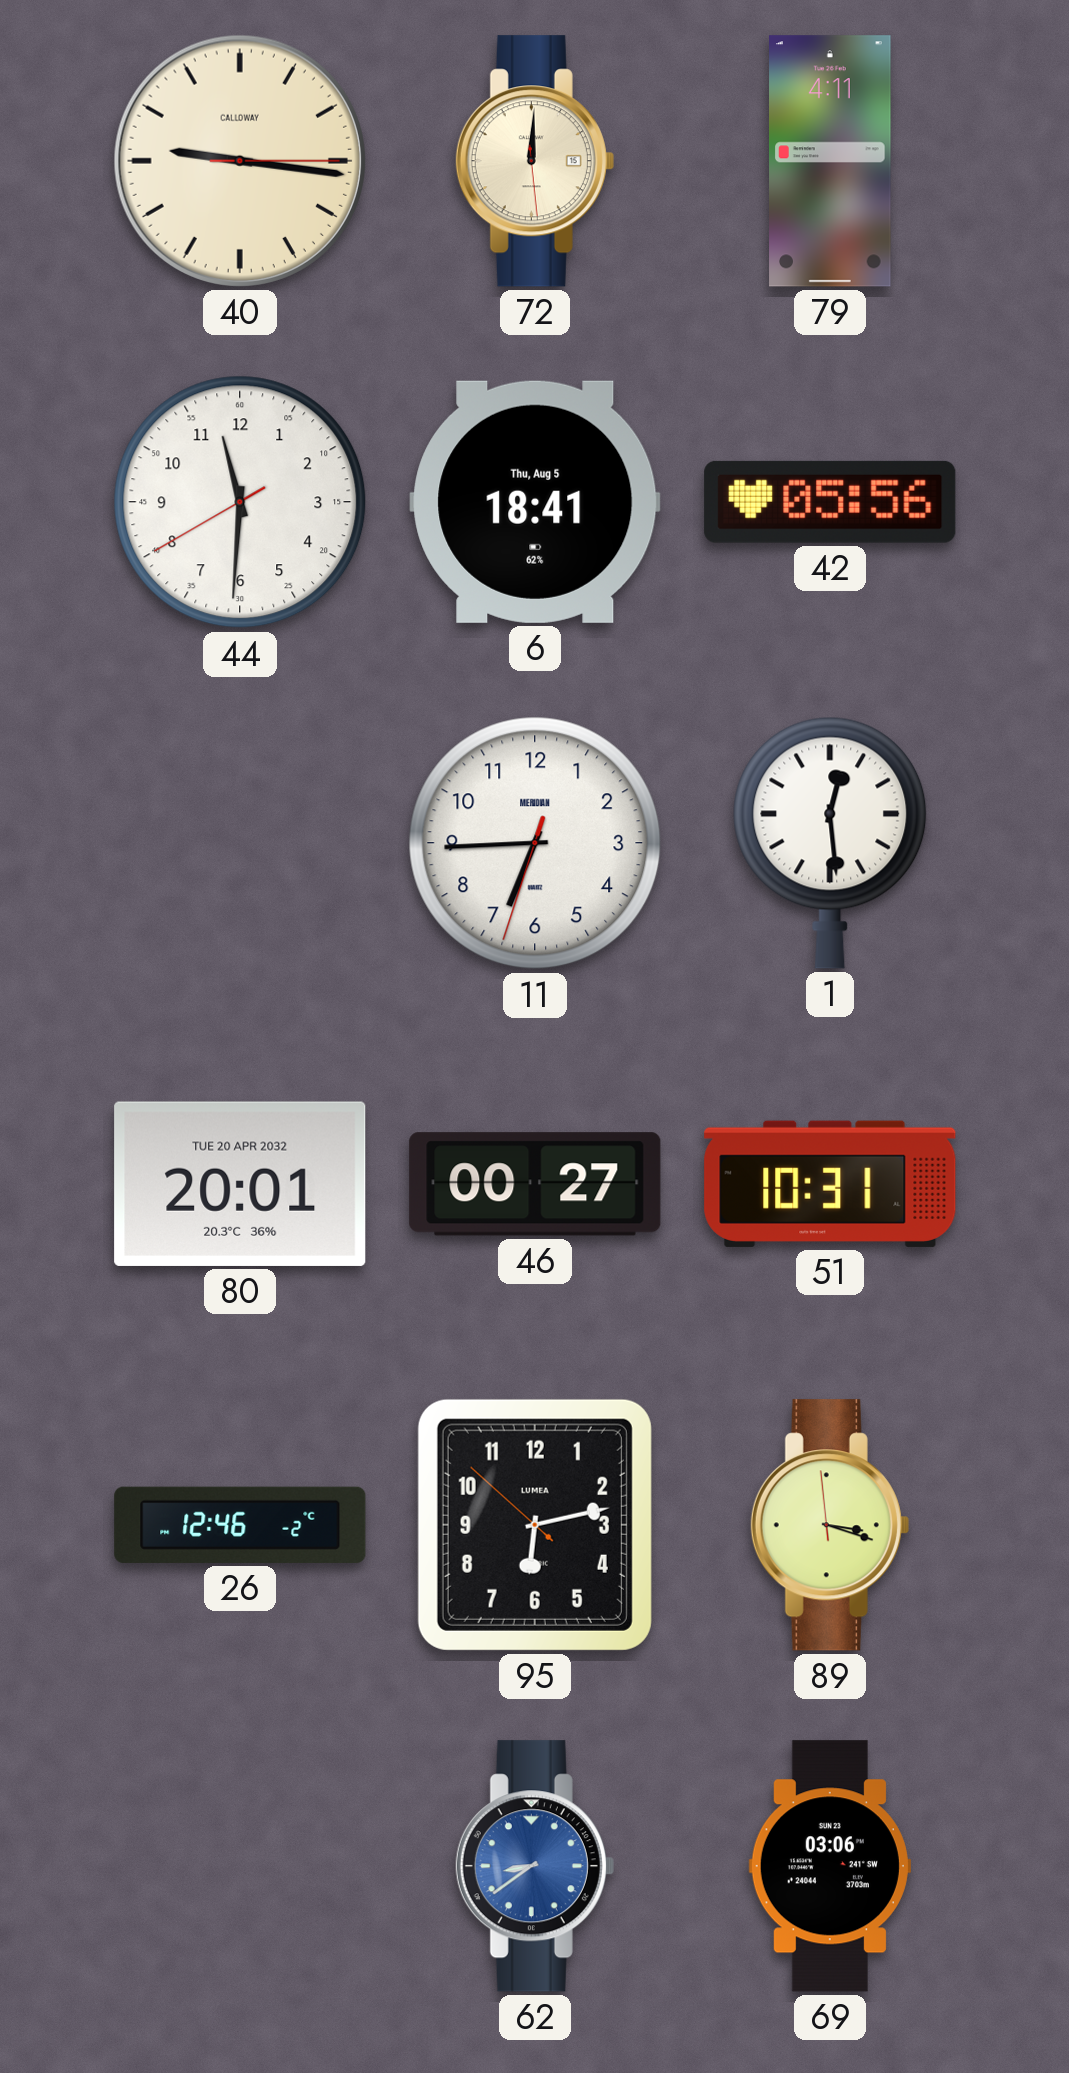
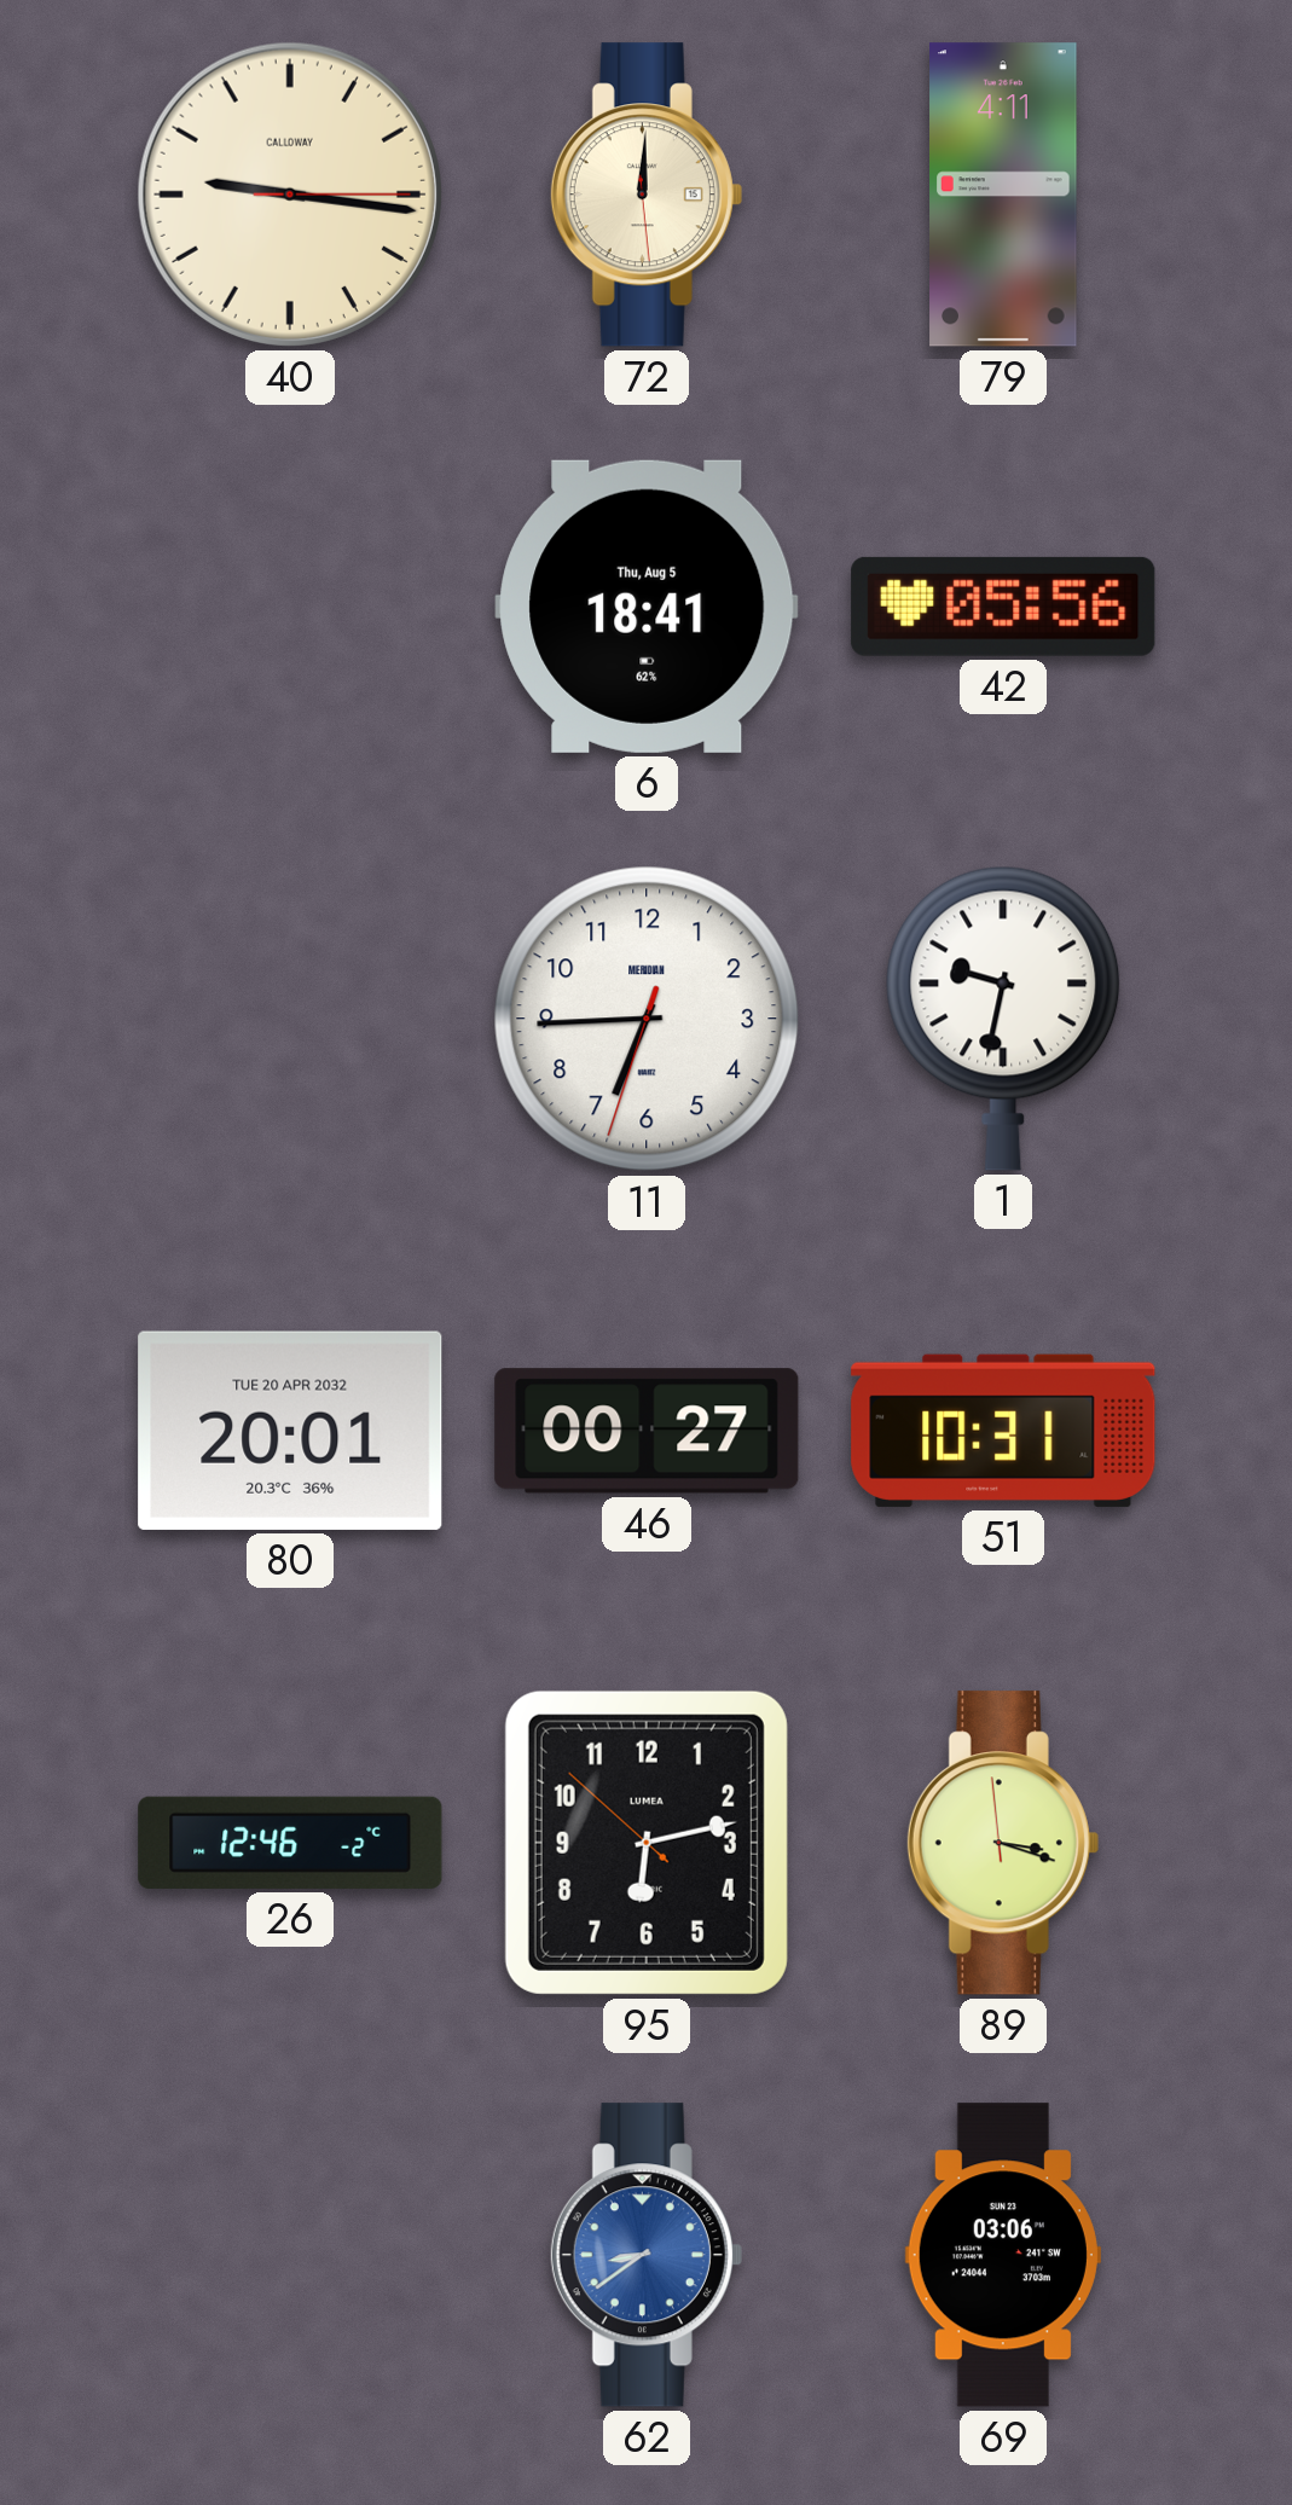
44: 11:30 -> none (240, 502)
1: 12:29 -> 9:32 (1003, 1019)
